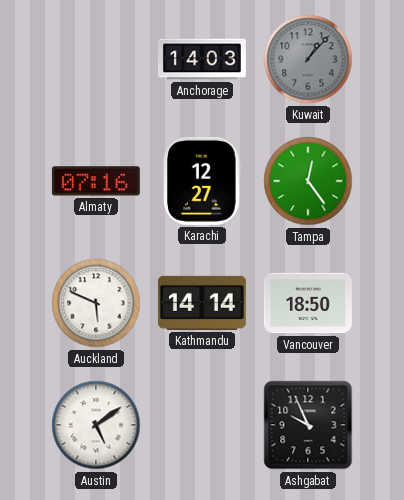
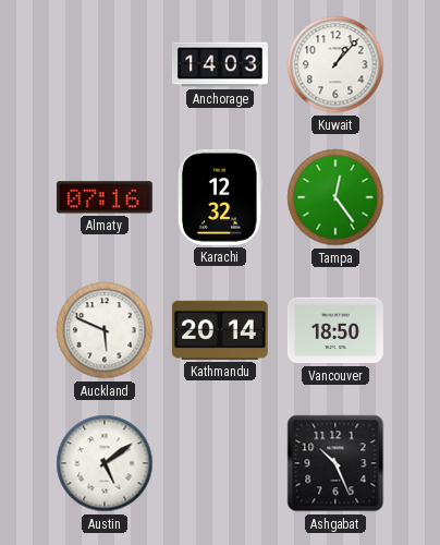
Kuwait dial: grey -> white (335, 64)
Karachi: 12:27 -> 12:32 (221, 197)
Kathmandu: 14:14 -> 20:14 (220, 330)
Ashgabat: 9:56 -> 10:26 (335, 463)
